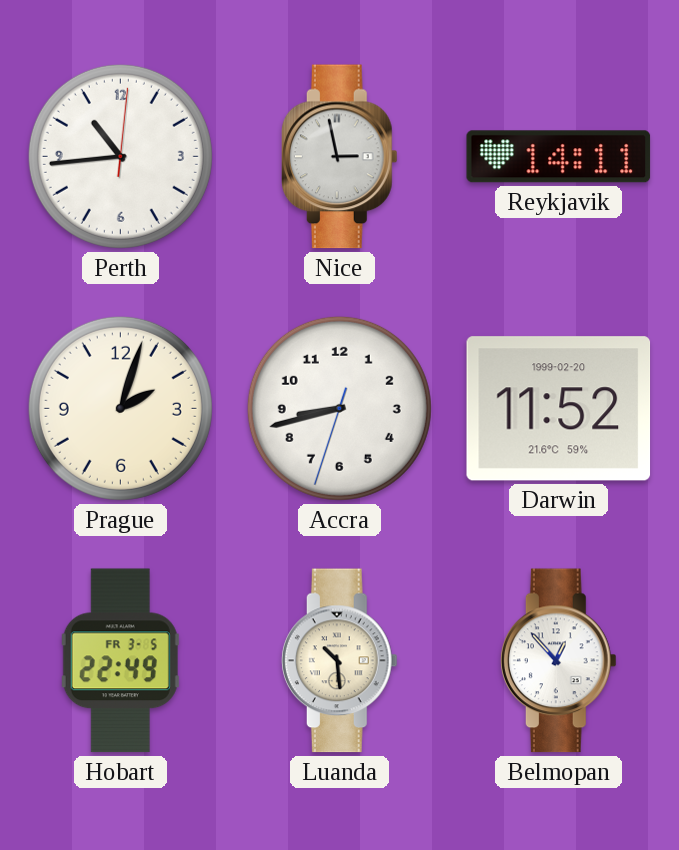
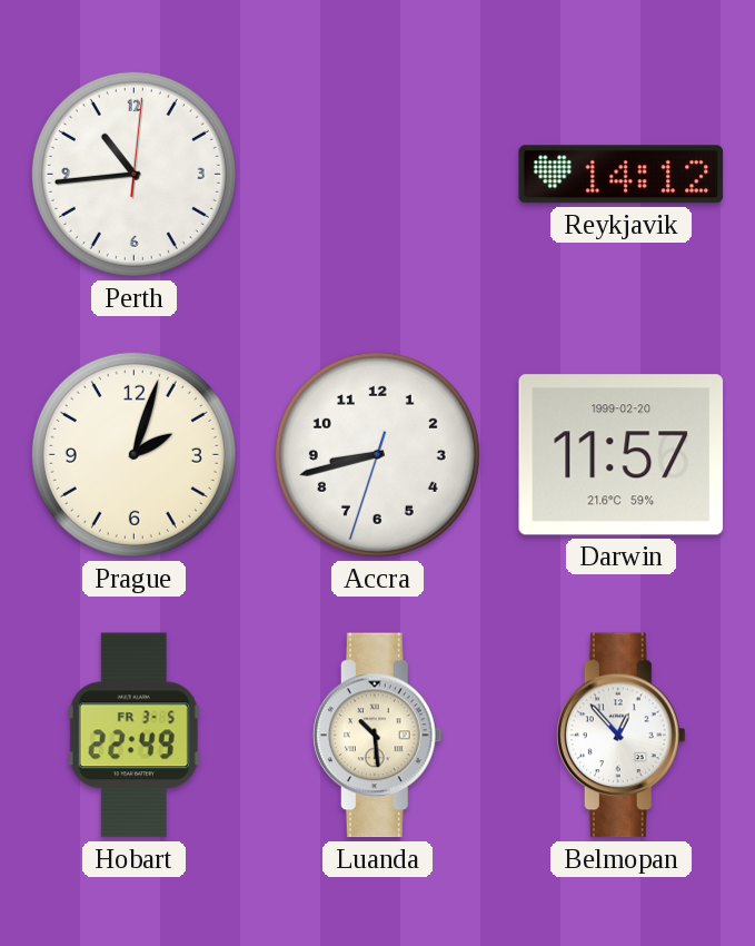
Nice: 2:58 -> none (339, 157)
Reykjavik: 14:11 -> 14:12 (622, 175)
Darwin: 11:52 -> 11:57 (622, 455)
